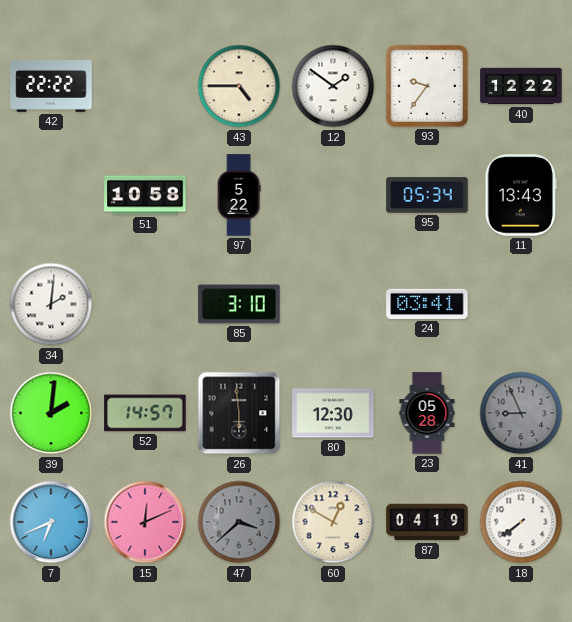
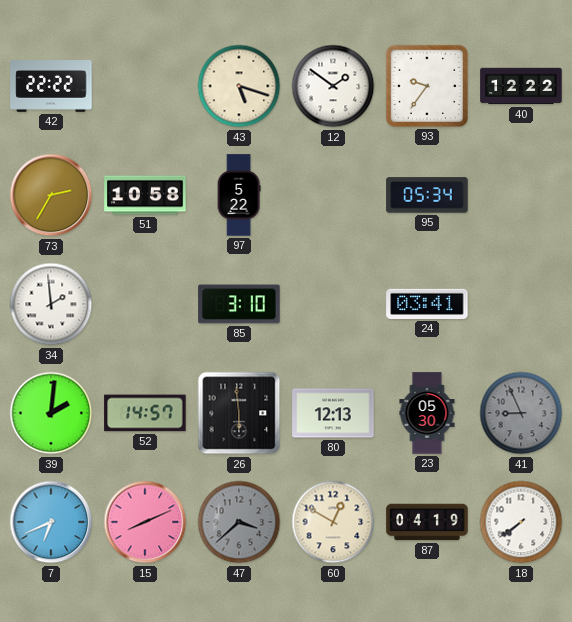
43: 4:45 -> 5:18 (239, 86)
73: none -> 2:35 (51, 195)
11: 13:43 -> none (520, 195)
34: 2:01 -> 1:59 (51, 304)
80: 12:30 -> 12:13 (333, 413)
23: 05:28 -> 05:30 (427, 413)
15: 12:11 -> 8:11 (145, 522)
